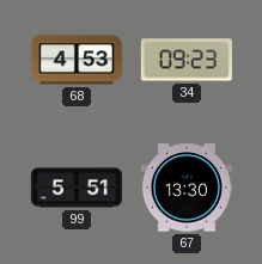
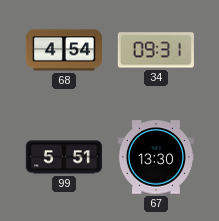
68: 4:53 -> 4:54 (64, 50)
34: 09:23 -> 09:31 (156, 50)
